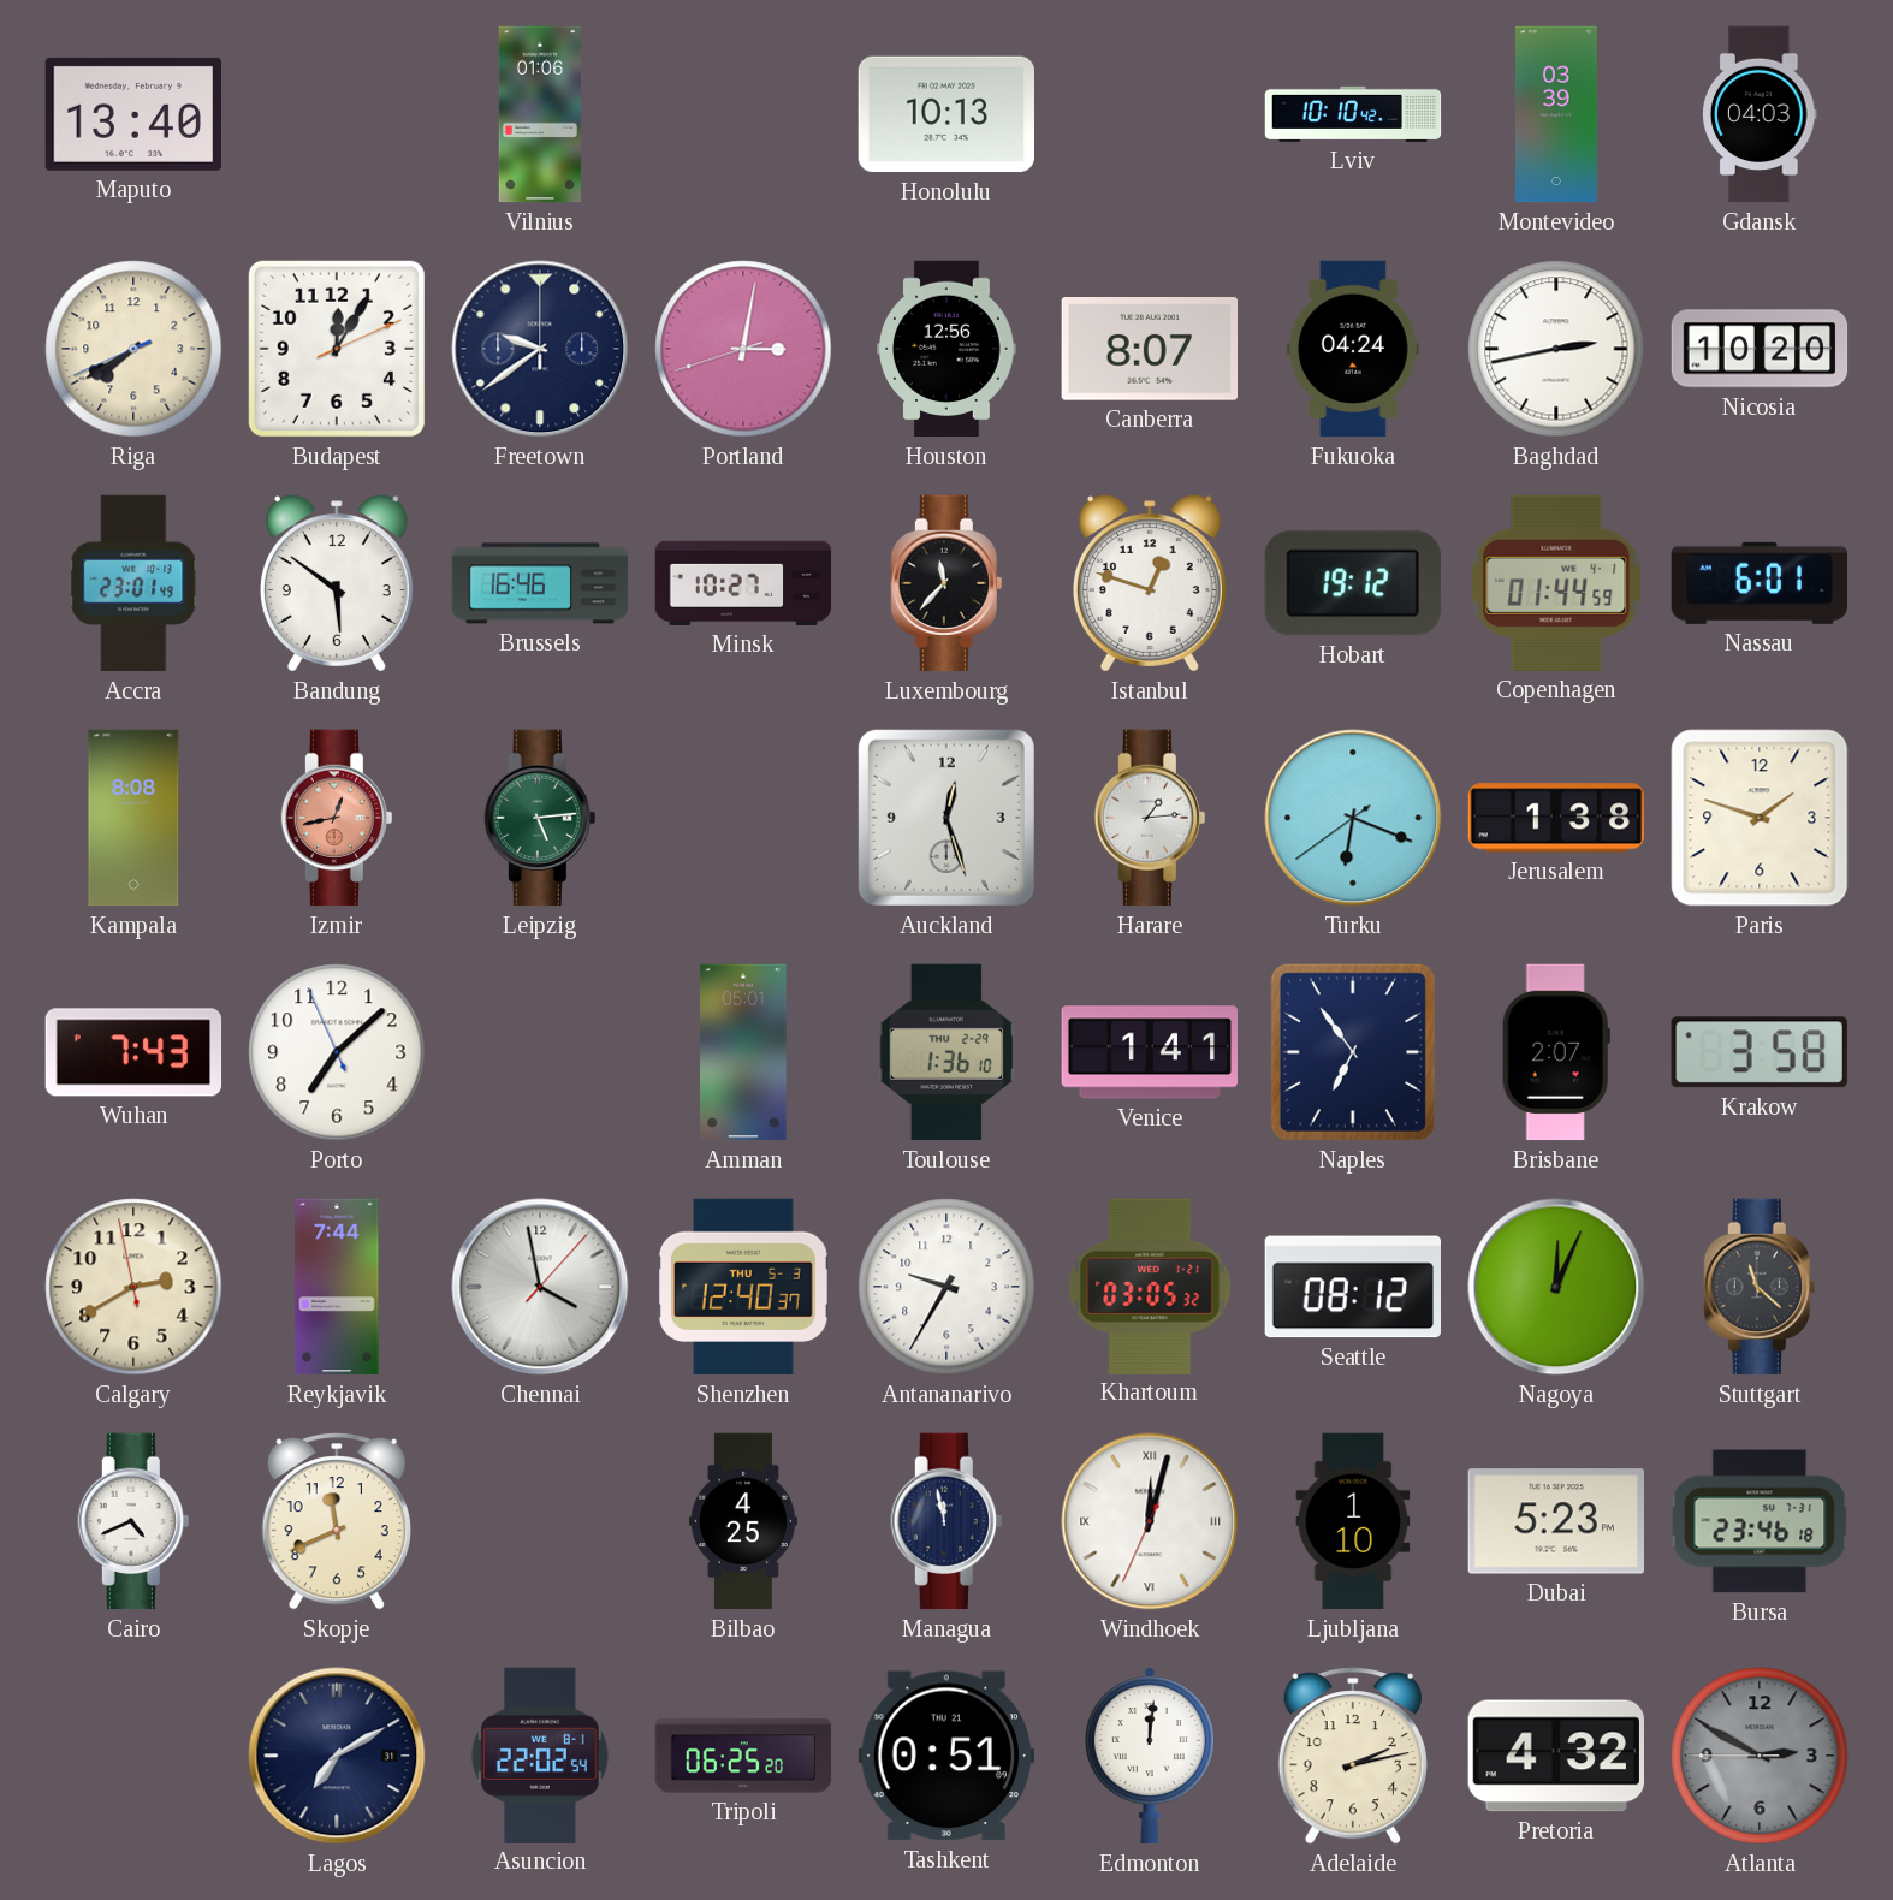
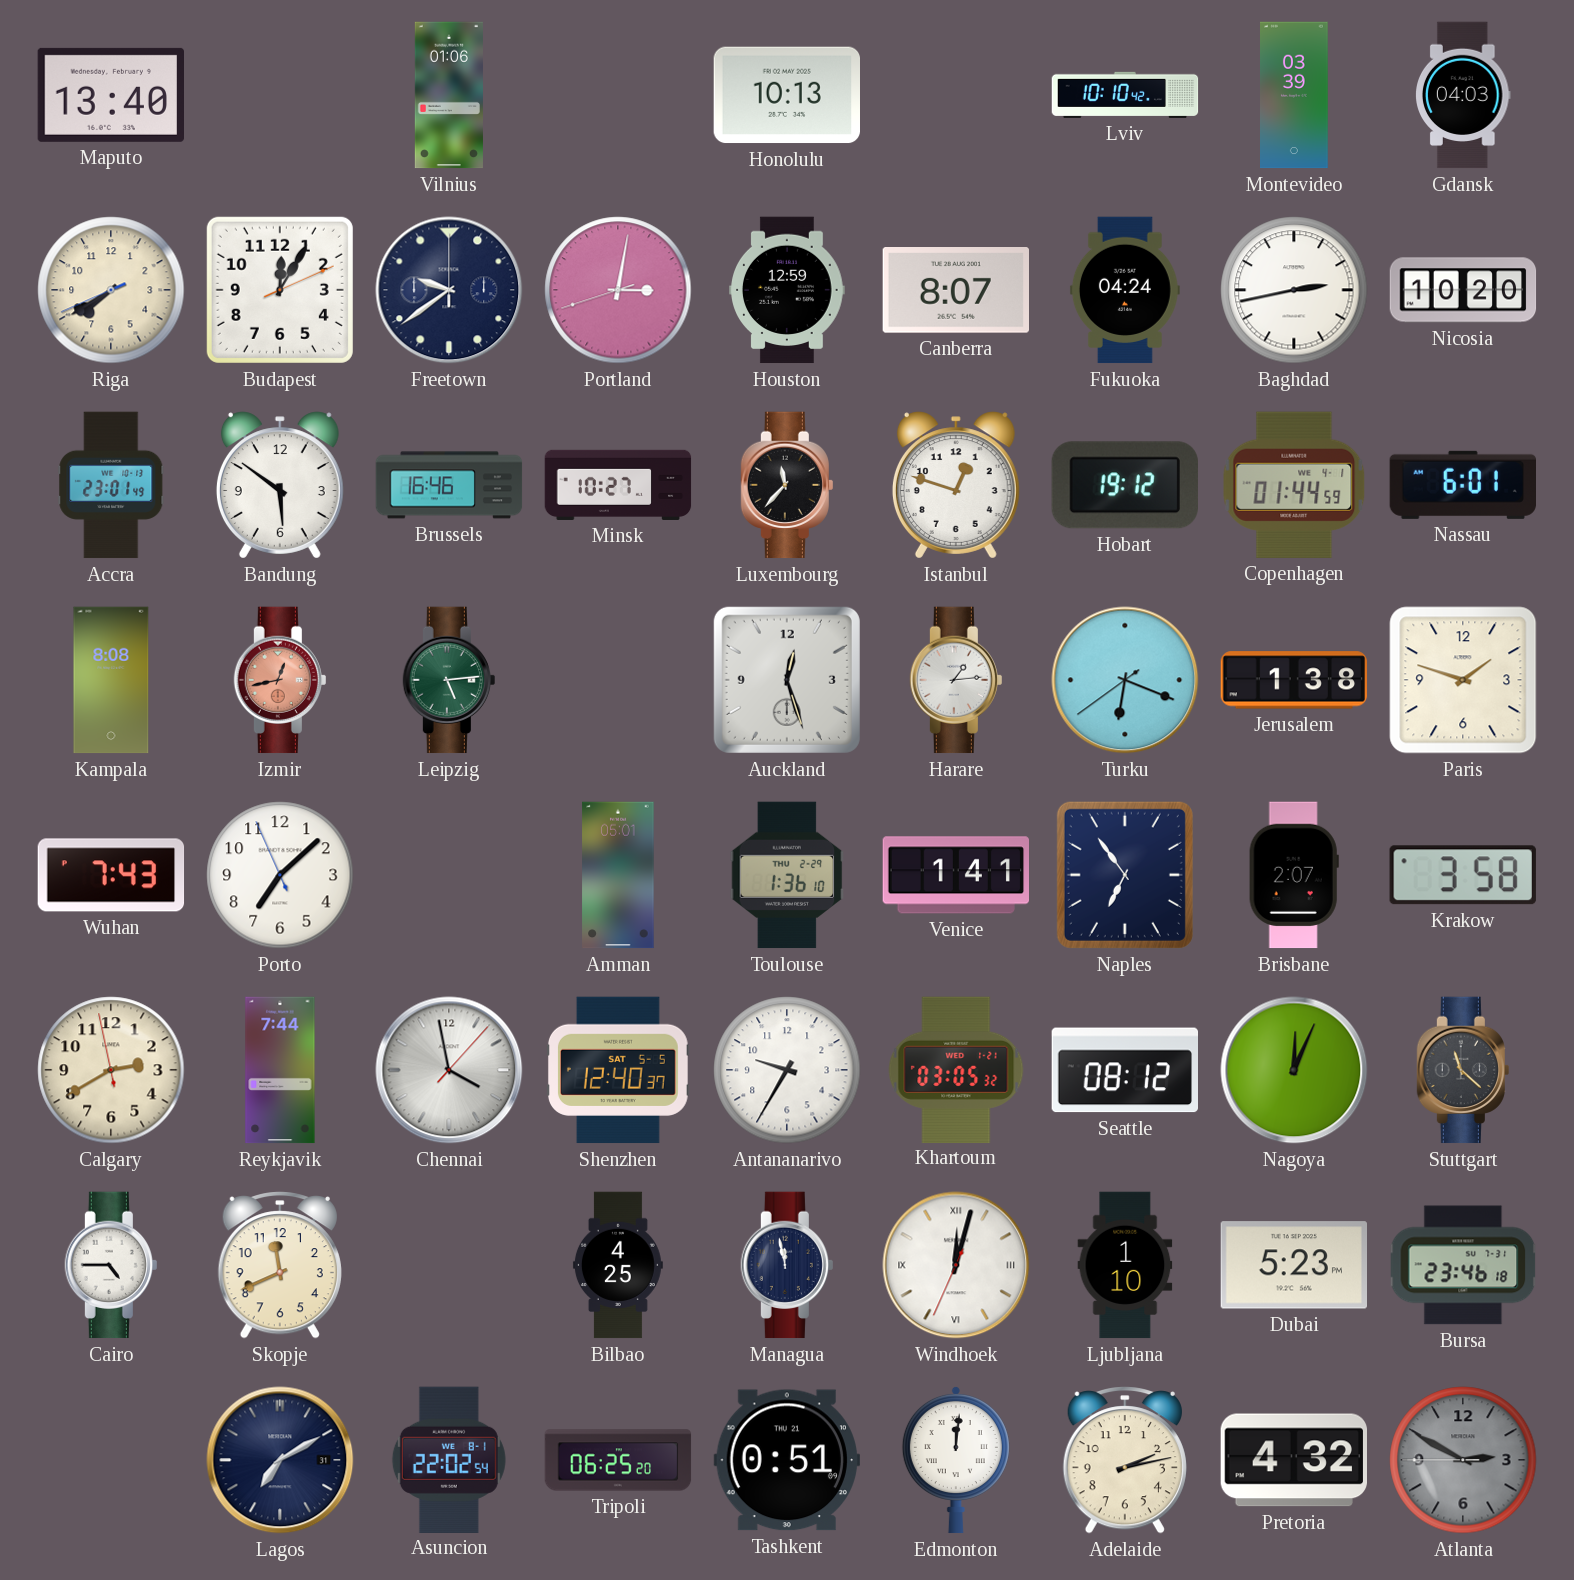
Houston: 12:56 -> 12:59 (788, 290)
Shenzhen date: THU 5-3 -> SAT 5-5 (618, 1070)
Cairo: 4:41 -> 4:45 (111, 1265)
